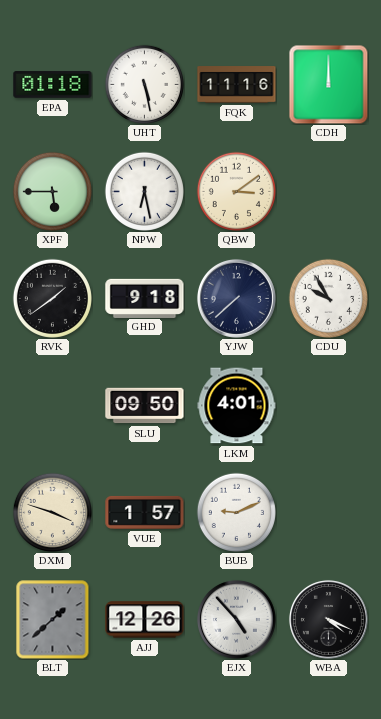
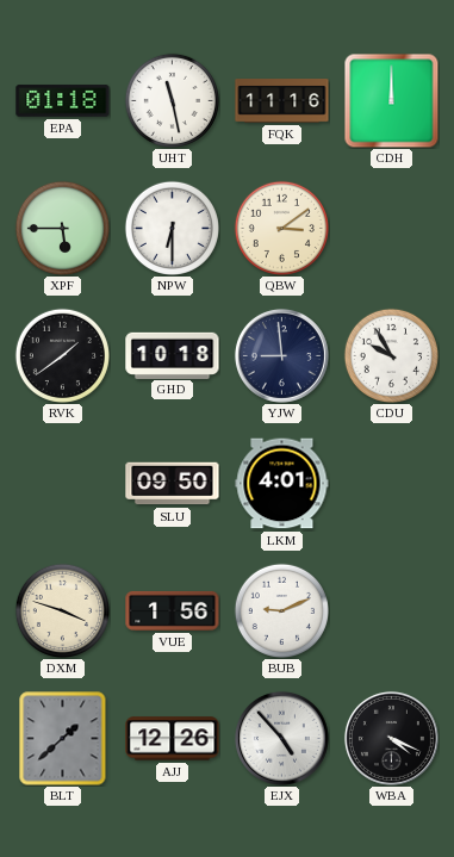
UHT: 5:28 -> 11:28 (172, 100)
NPW: 6:28 -> 6:30 (172, 228)
GHD: 9:18 -> 10:18 (173, 355)
YJW: 7:38 -> 8:59 (281, 355)
VUE: 1:57 -> 1:56 (173, 610)
